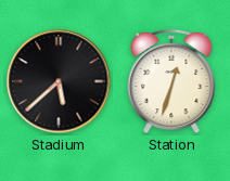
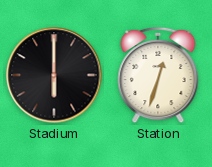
Stadium: 5:38 -> 6:00 (54, 75)
